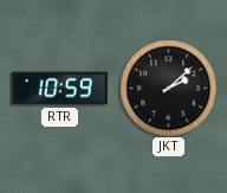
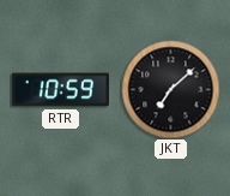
JKT: 2:08 -> 7:08 (170, 89)
